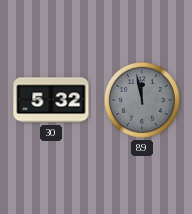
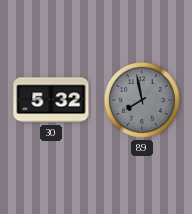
89: 11:58 -> 7:58 (142, 100)
